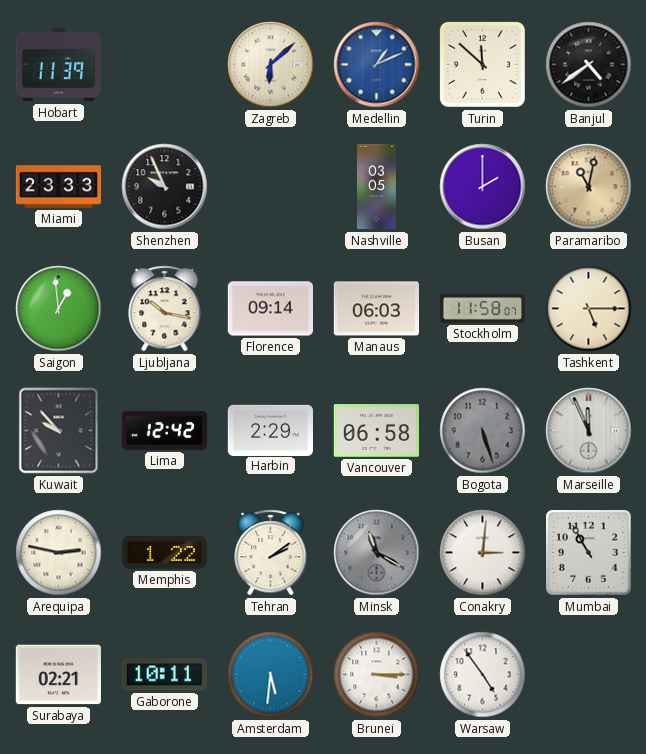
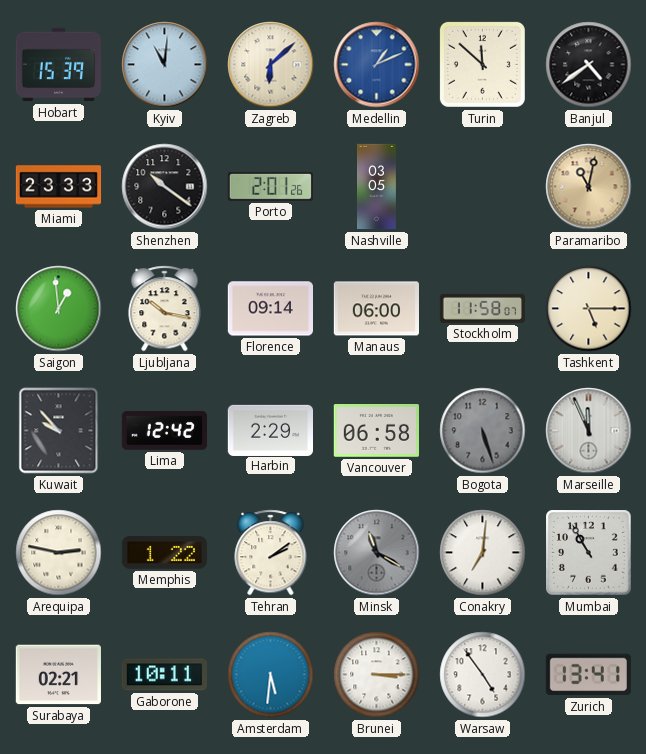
Hobart: 11:39 -> 15:39 (58, 65)
Kyiv: none -> 11:01 (165, 65)
Shenzhen: 9:56 -> 10:21 (165, 187)
Porto: none -> 2:01 (270, 186)
Busan: 2:00 -> none (483, 187)
Manaus: 06:03 -> 06:00 (376, 309)
Conakry: 3:01 -> 7:01 (483, 553)
Zurich: none -> 13:41 (588, 675)
